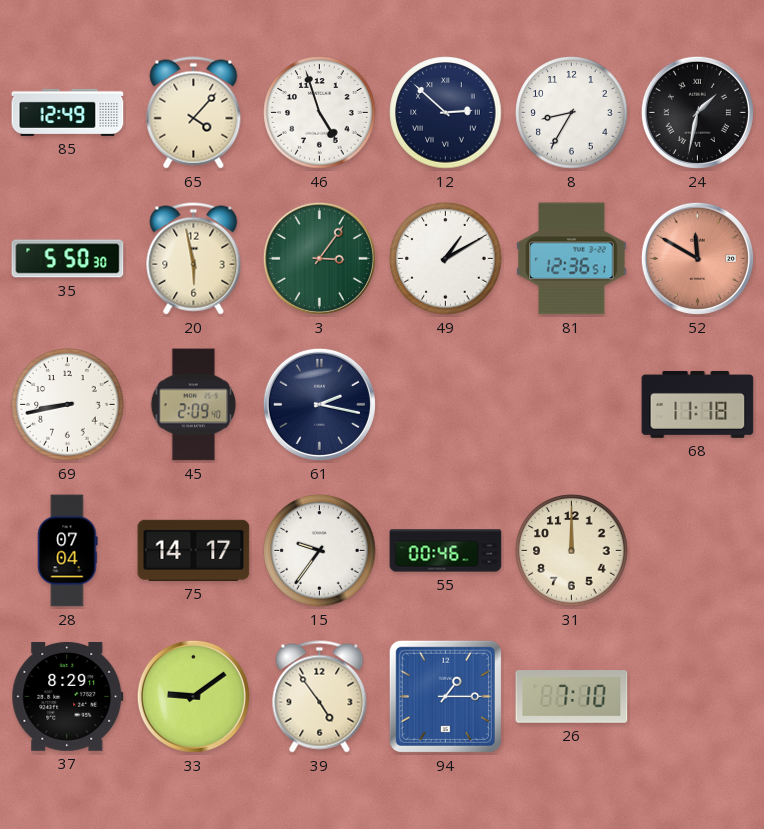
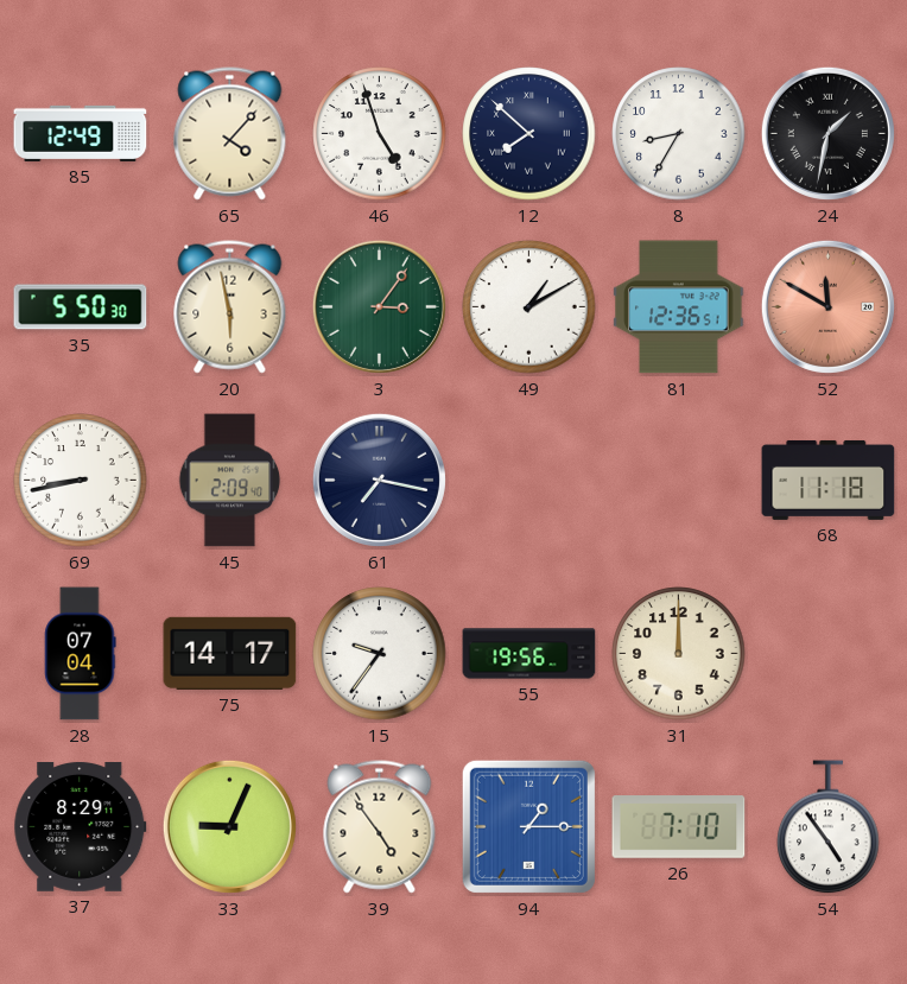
12: 2:52 -> 7:52 (529, 134)
61: 2:17 -> 7:17 (379, 480)
55: 00:46 -> 19:56 (529, 654)
33: 9:09 -> 9:04 (229, 826)
54: none -> 4:54 (829, 827)
